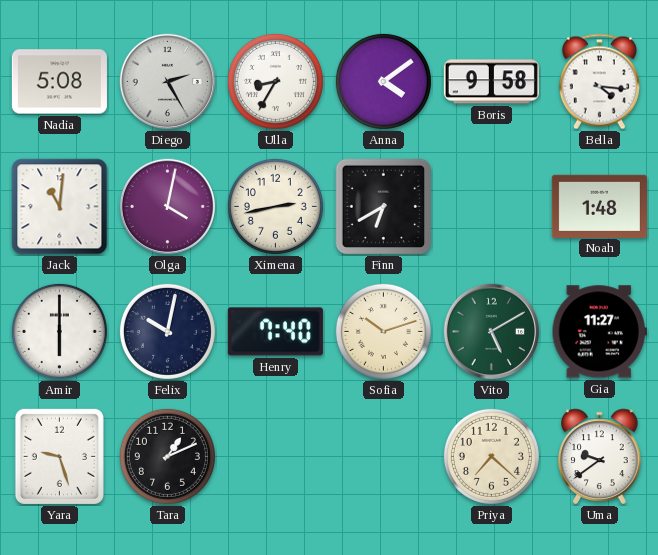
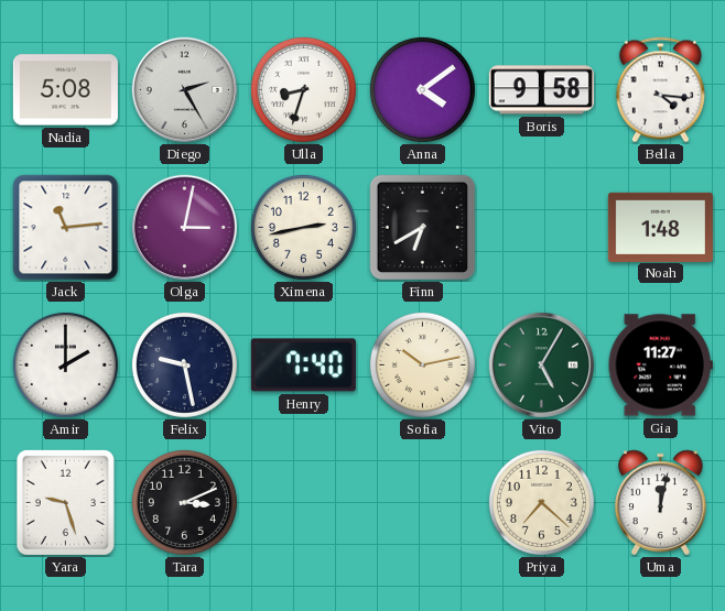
Ulla: 8:35 -> 8:33 (303, 89)
Jack: 11:01 -> 11:14 (66, 228)
Olga: 4:02 -> 3:02 (184, 227)
Amir: 6:00 -> 2:00 (65, 364)
Felix: 10:02 -> 9:28 (184, 364)
Sofia: 10:12 -> 10:13 (422, 364)
Vito: 5:10 -> 5:05 (541, 364)
Tara: 1:11 -> 3:11 (184, 502)
Uma: 9:39 -> 12:02 (661, 503)
